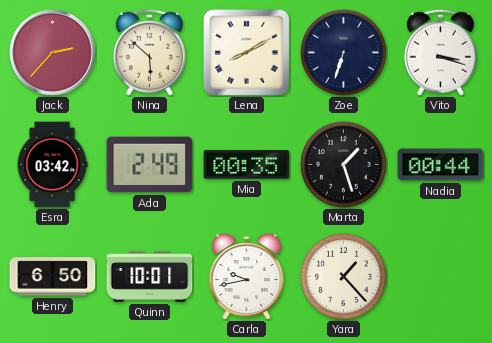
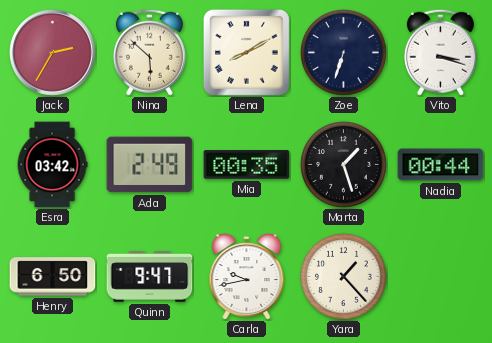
Jack: 2:37 -> 2:35 (53, 53)
Quinn: 10:01 -> 9:47 (150, 277)
